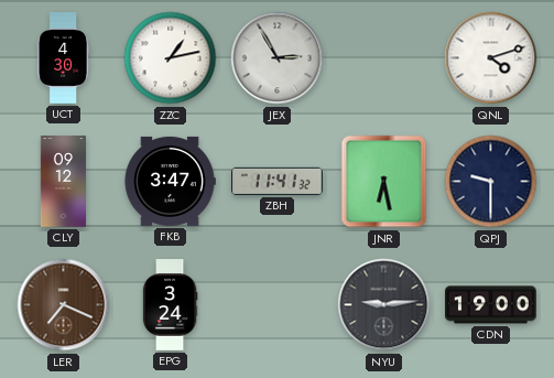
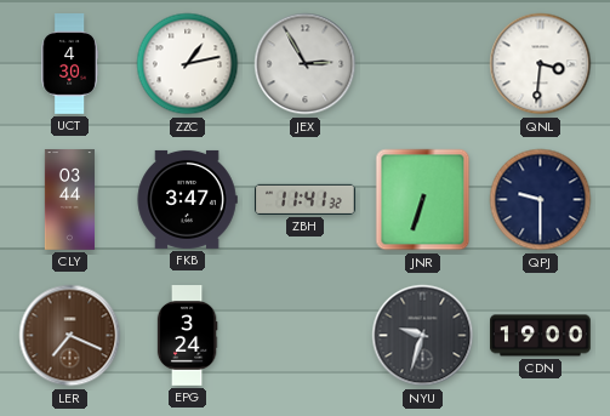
QNL: 4:12 -> 3:31 (541, 64)
CLY: 09:12 -> 03:44 (69, 200)
JNR: 6:28 -> 6:33 (423, 200)
NYU: 9:14 -> 9:33 (423, 336)
